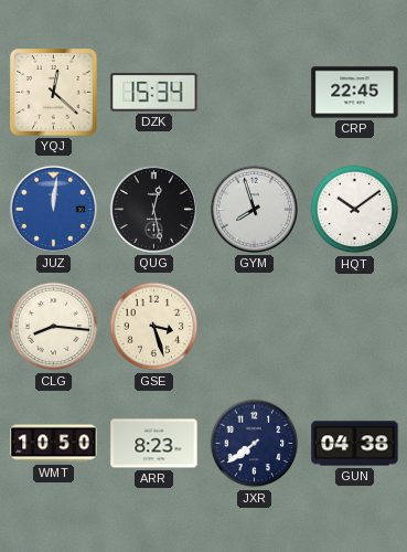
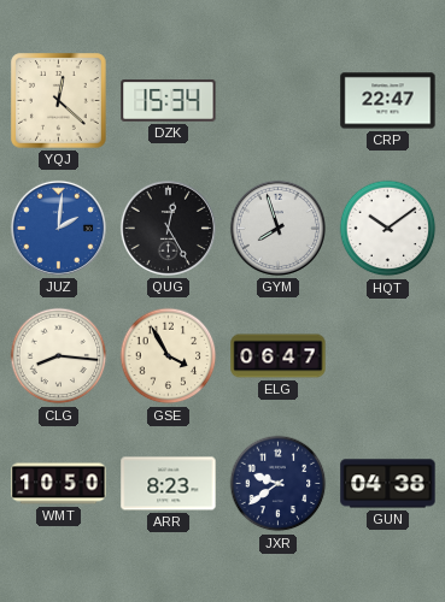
CRP: 22:45 -> 22:47 (388, 101)
JUZ: 12:01 -> 2:01 (58, 228)
QUG: 12:28 -> 12:25 (168, 228)
GSE: 3:27 -> 3:55 (169, 356)
ELG: none -> 06:47 (279, 356)
JXR: 7:39 -> 9:39 (279, 484)
